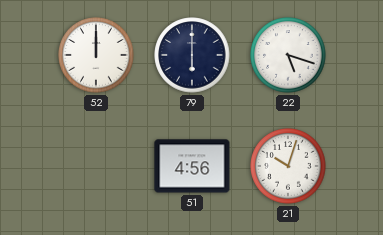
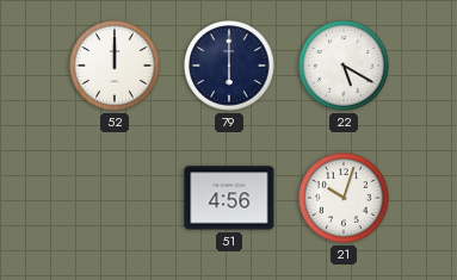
22: 5:18 -> 5:20 (344, 66)
